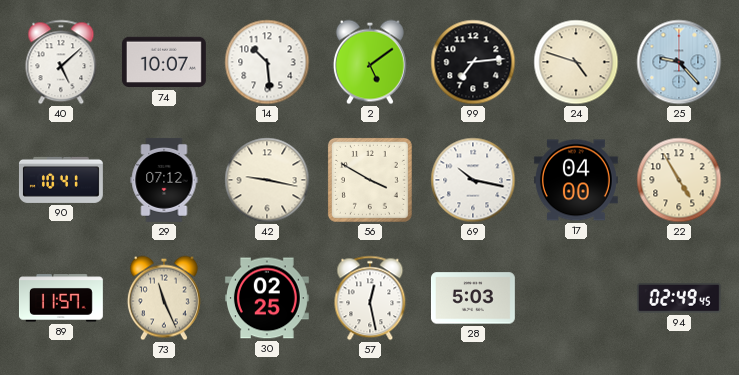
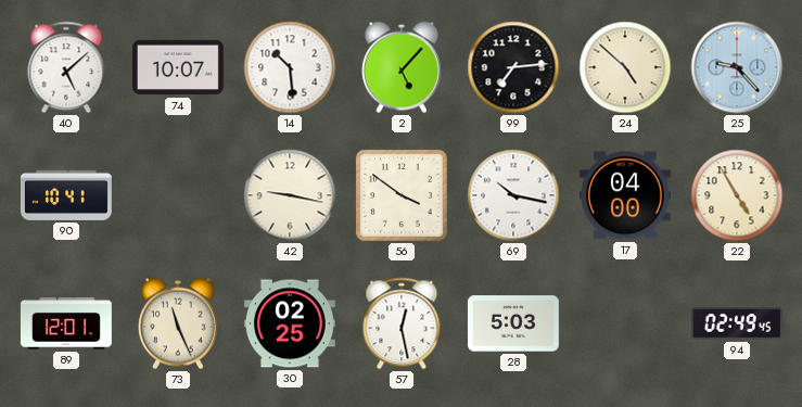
2: 5:09 -> 5:07 (402, 67)
24: 4:48 -> 4:52 (625, 67)
29: 07:12 -> none (164, 180)
56: 3:50 -> 3:51 (402, 195)
89: 11:57 -> 12:01 (66, 323)
